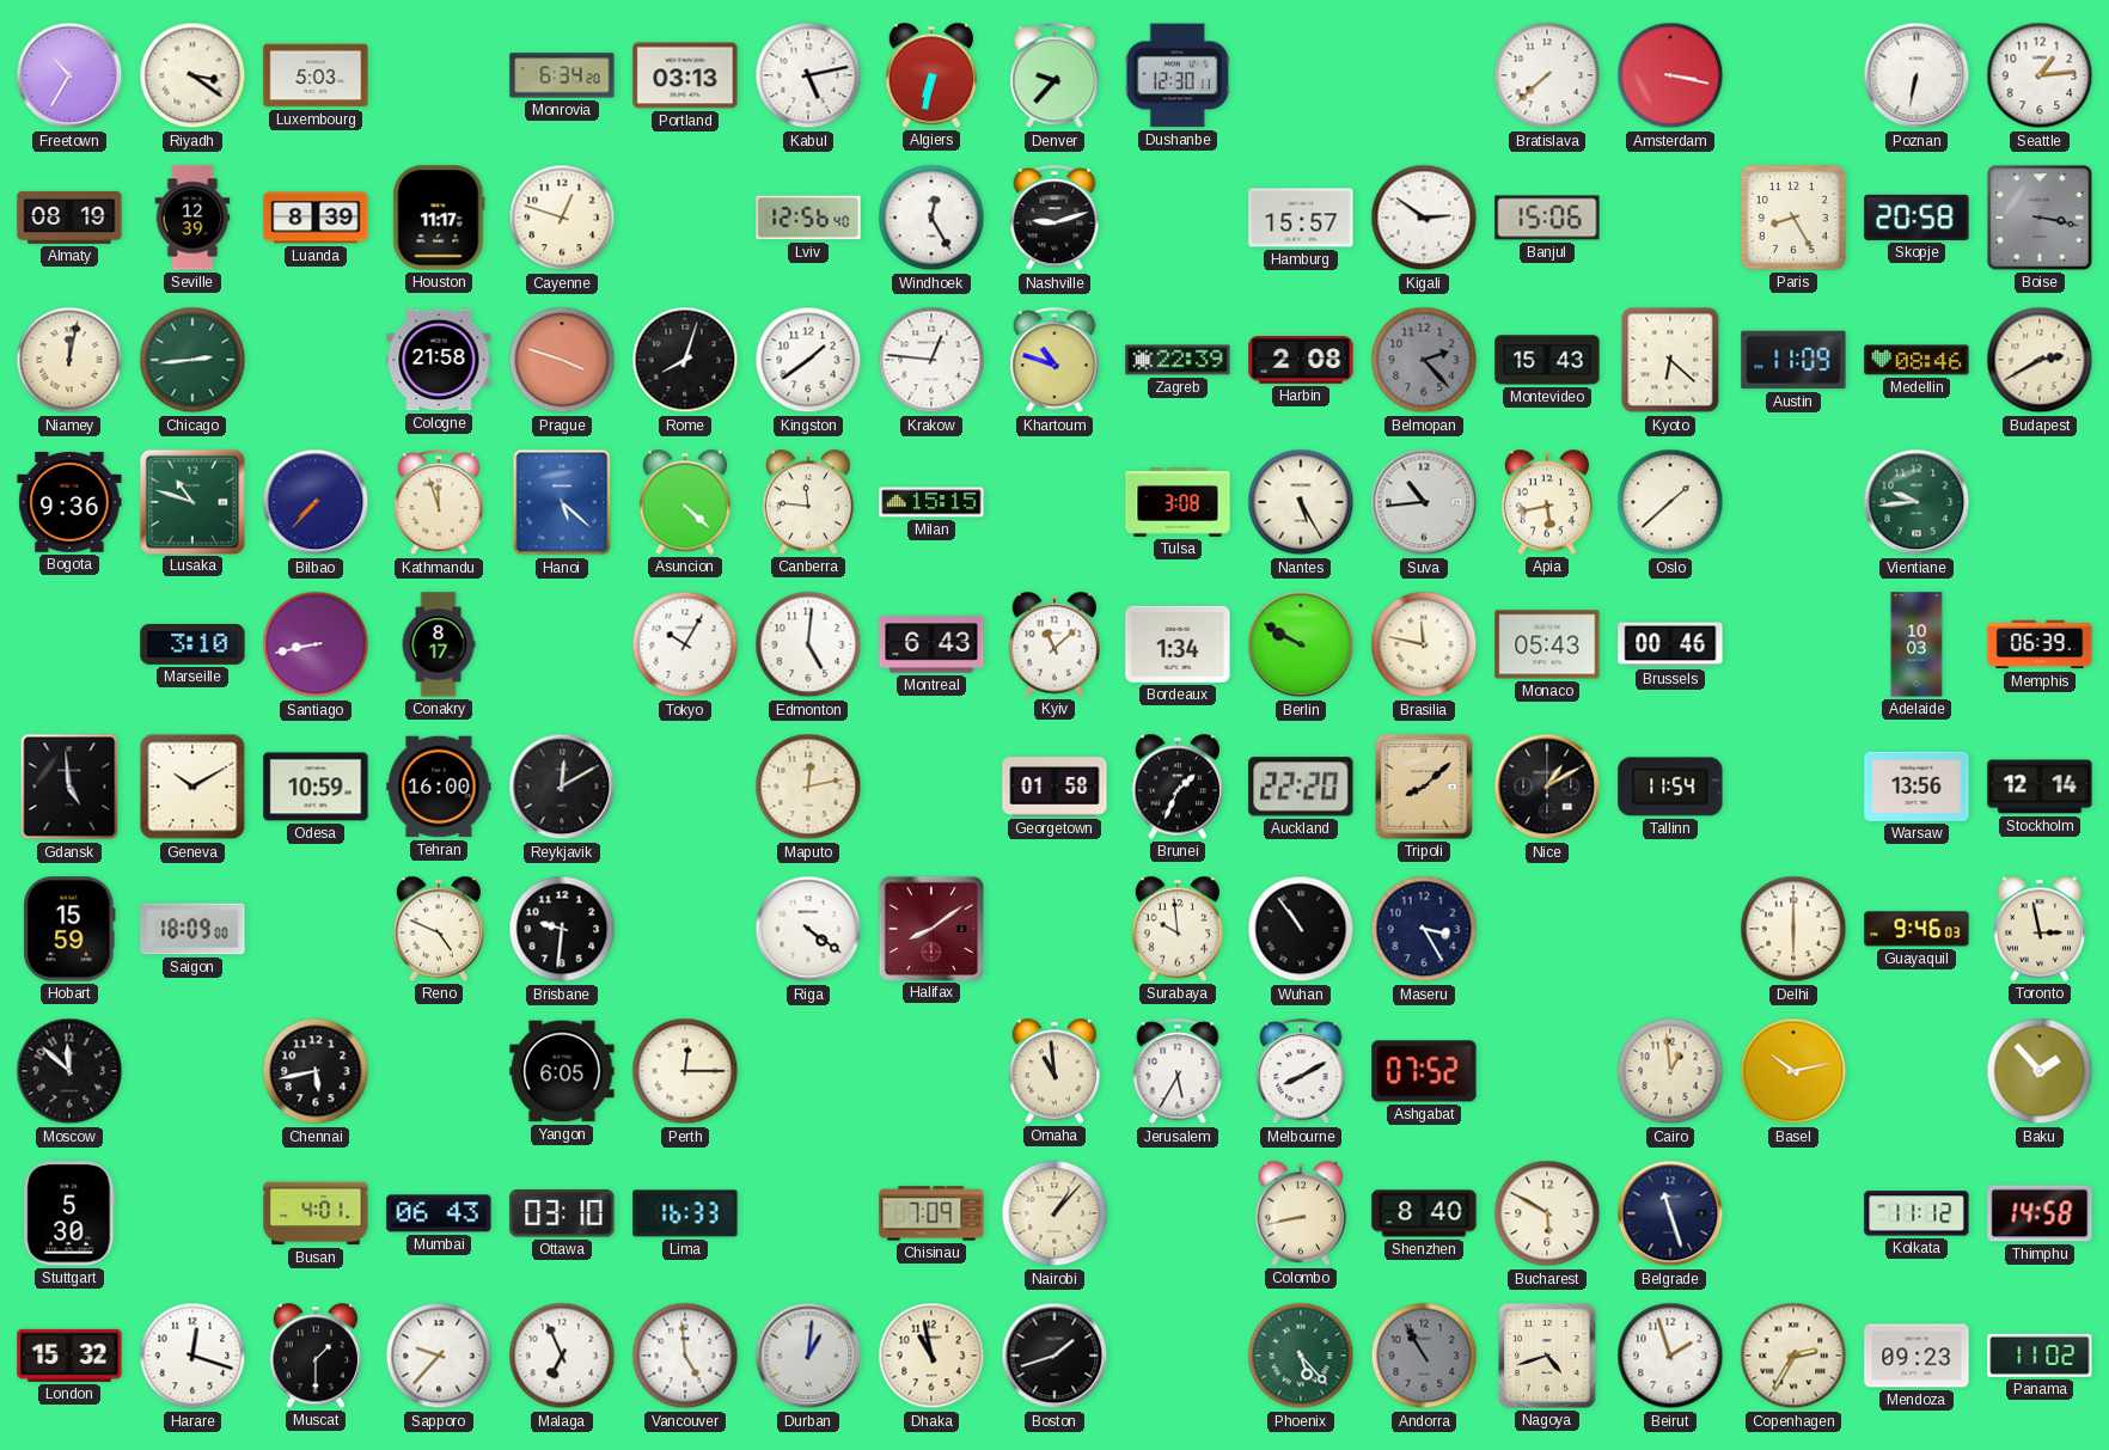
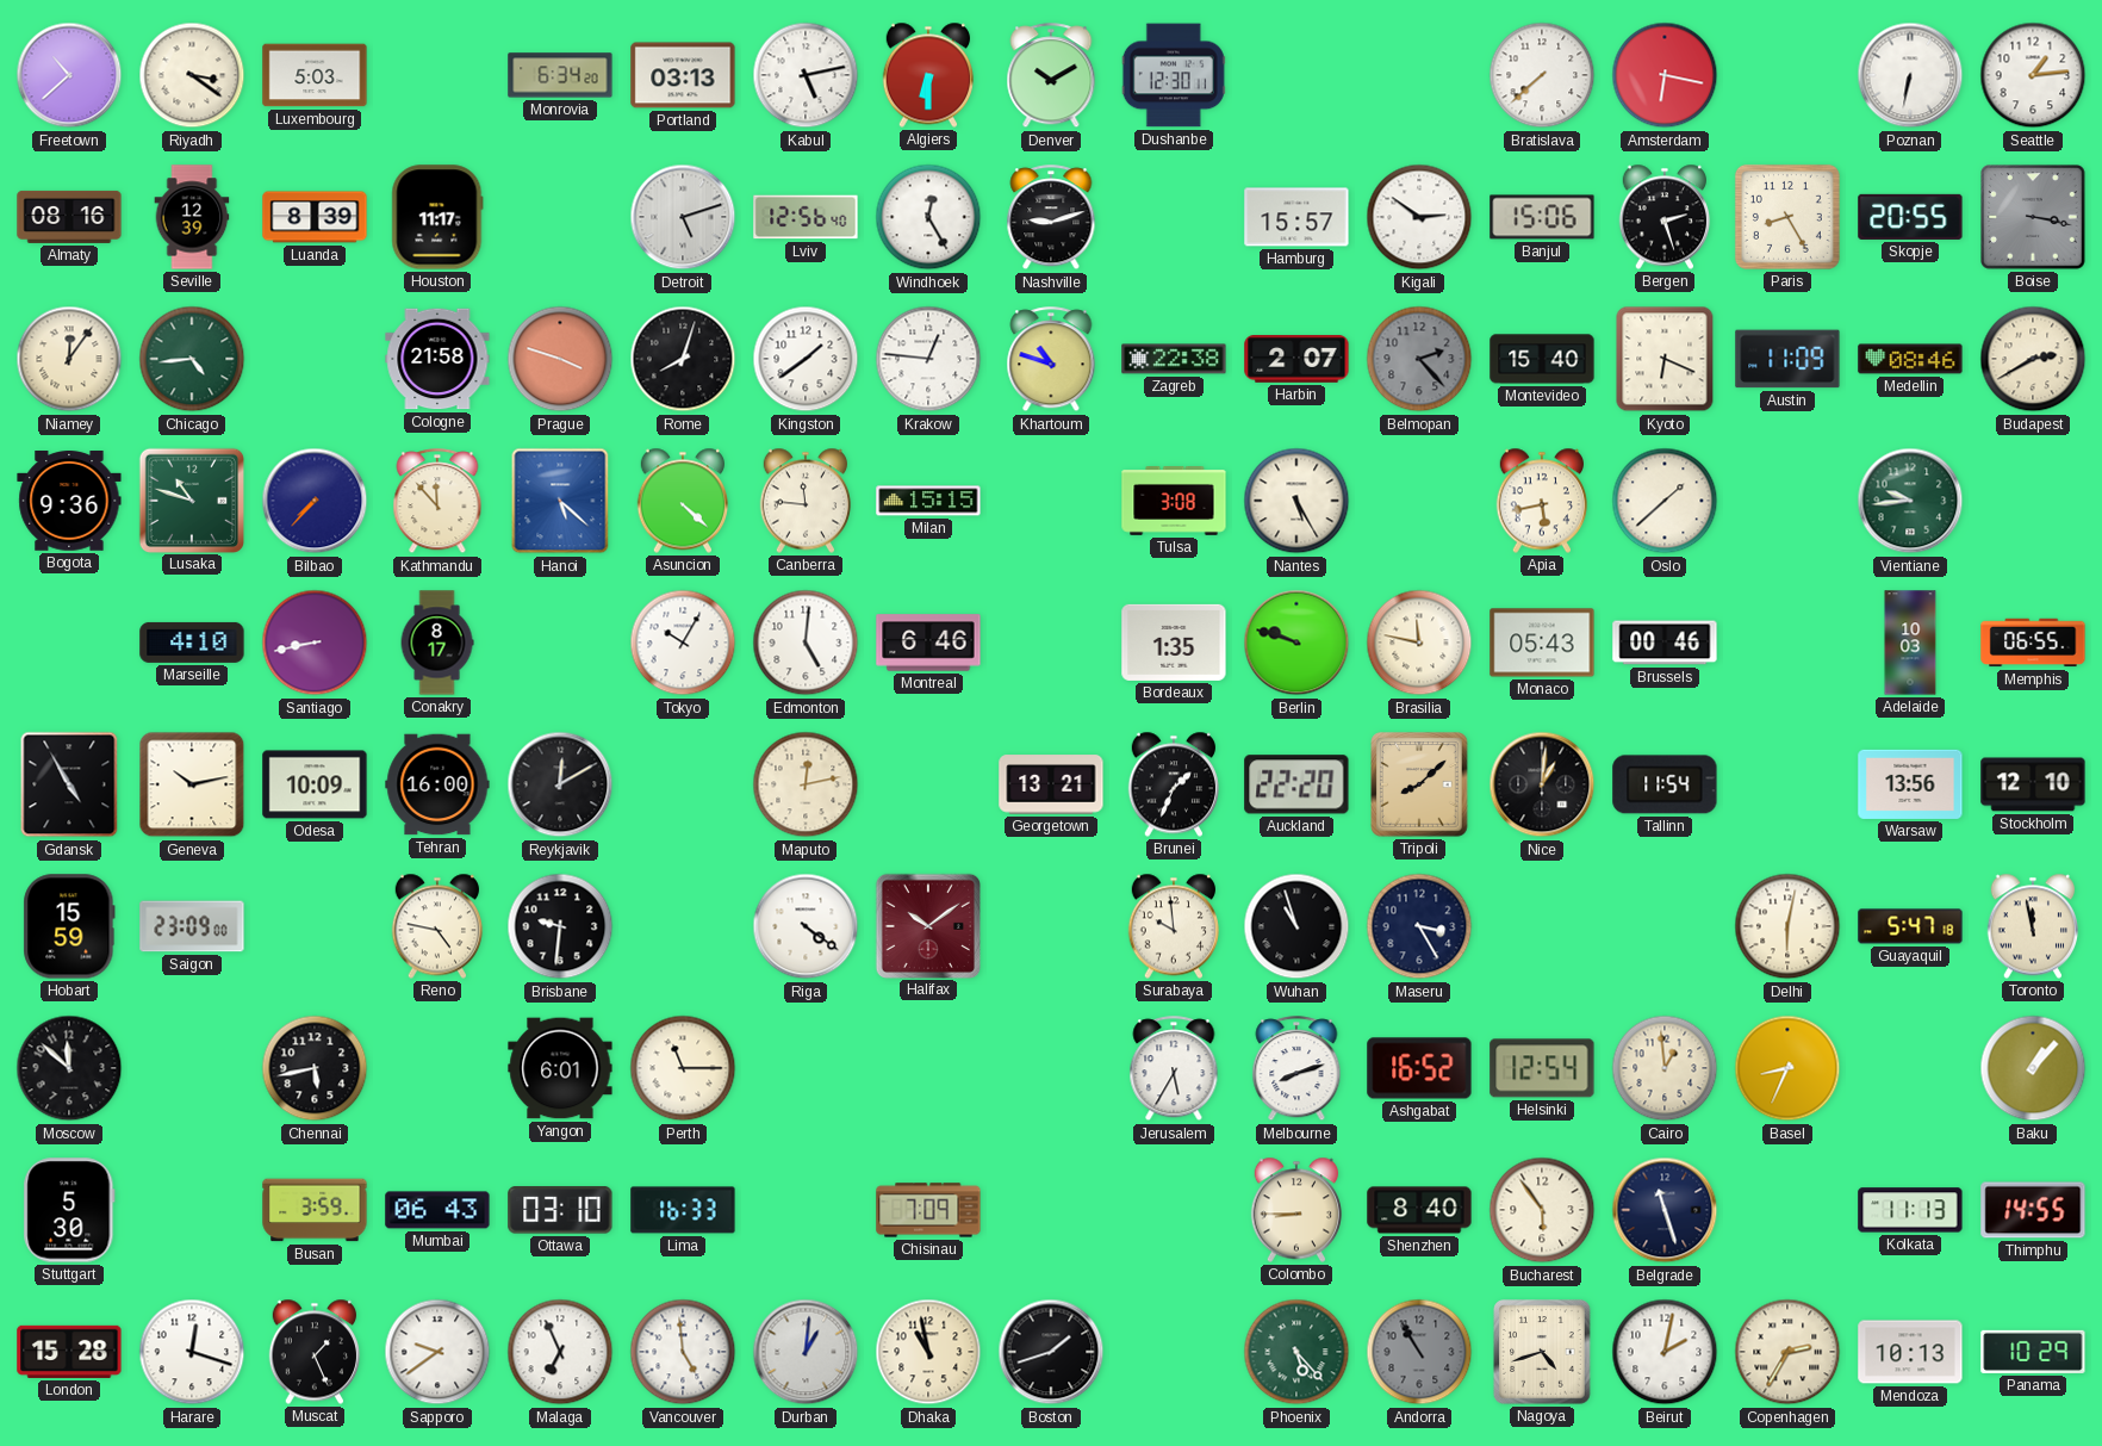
Freetown: 10:35 -> 10:38 (69, 75)
Algiers: 6:32 -> 6:30 (928, 75)
Denver: 9:37 -> 10:10 (1051, 76)
Amsterdam: 3:17 -> 6:17 (1665, 75)
Almaty: 08:19 -> 08:16 (69, 217)
Cayenne: 12:48 -> none (562, 218)
Detroit: none -> 5:12 (683, 217)
Bergen: none -> 2:27 (1665, 217)
Skopje: 20:58 -> 20:55 (1910, 217)
Niamey: 12:02 -> 12:06 (69, 359)
Chicago: 2:44 -> 4:44 (192, 359)
Zagreb: 22:39 -> 22:38 (1174, 359)
Harbin: 2:08 -> 2:07 (1296, 359)
Montevideo: 15:43 -> 15:40 (1542, 359)
Kyoto: 6:22 -> 6:19 (1665, 359)
Kathmandu: 11:57 -> 11:53 (437, 502)
Suva: 10:44 -> none (1424, 502)
Marseille: 3:10 -> 4:10 (192, 643)
Montreal: 6:43 -> 6:46 (928, 643)
Kyiv: 11:08 -> none (1054, 644)
Bordeaux: 1:34 -> 1:35 (1174, 643)
Berlin: 9:50 -> 9:48 (1296, 643)
Memphis: 06:39 -> 06:55 (2033, 643)
Gdansk: 4:59 -> 4:55 (69, 784)
Geneva: 10:10 -> 10:13 (192, 784)
Odesa: 10:59 -> 10:09 (315, 784)
Georgetown: 01:58 -> 13:21 (1051, 784)
Nice: 1:10 -> 1:01 (1542, 784)
Stockholm: 12:14 -> 12:10 (2033, 784)
Saigon: 18:09 -> 23:09 (192, 926)
Reno: 4:49 -> 4:47 (437, 926)
Halifax: 8:09 -> 10:09 (927, 925)
Wuhan: 10:54 -> 10:57 (1296, 926)
Delhi: 6:00 -> 6:02 (1787, 926)
Guayaquil: 9:46 -> 5:47 (1910, 926)
Toronto: 2:58 -> 11:58 (2033, 926)
Yangon: 6:05 -> 6:01 (560, 1068)
Perth: 12:15 -> 11:15 (683, 1068)
Omaha: 10:59 -> none (1054, 1071)
Melbourne: 8:10 -> 8:12 (1296, 1069)
Ashgabat: 07:52 -> 16:52 (1419, 1068)
Helsinki: none -> 12:54 (1542, 1068)
Basel: 10:13 -> 8:34 (1787, 1068)
Baku: 1:53 -> 1:07 (2033, 1068)
Busan: 4:01 -> 3:59 (315, 1210)
Nairobi: 1:07 -> none (1054, 1213)
Colombo: 8:43 -> 8:45 (1296, 1210)
Bucharest: 5:50 -> 5:54 (1542, 1210)
Kolkata: 11:12 -> 11:13 (1910, 1210)
Thimphu: 14:58 -> 14:55 (2033, 1210)
London: 15:32 -> 15:28 (69, 1352)
Muscat: 1:30 -> 1:26 (315, 1352)
Sapporo: 9:37 -> 9:39 (437, 1352)
Beirut: 1:57 -> 2:02 (1665, 1352)
Mendoza: 09:23 -> 10:13 (1910, 1352)
Panama: 11:02 -> 10:29 (2033, 1352)
